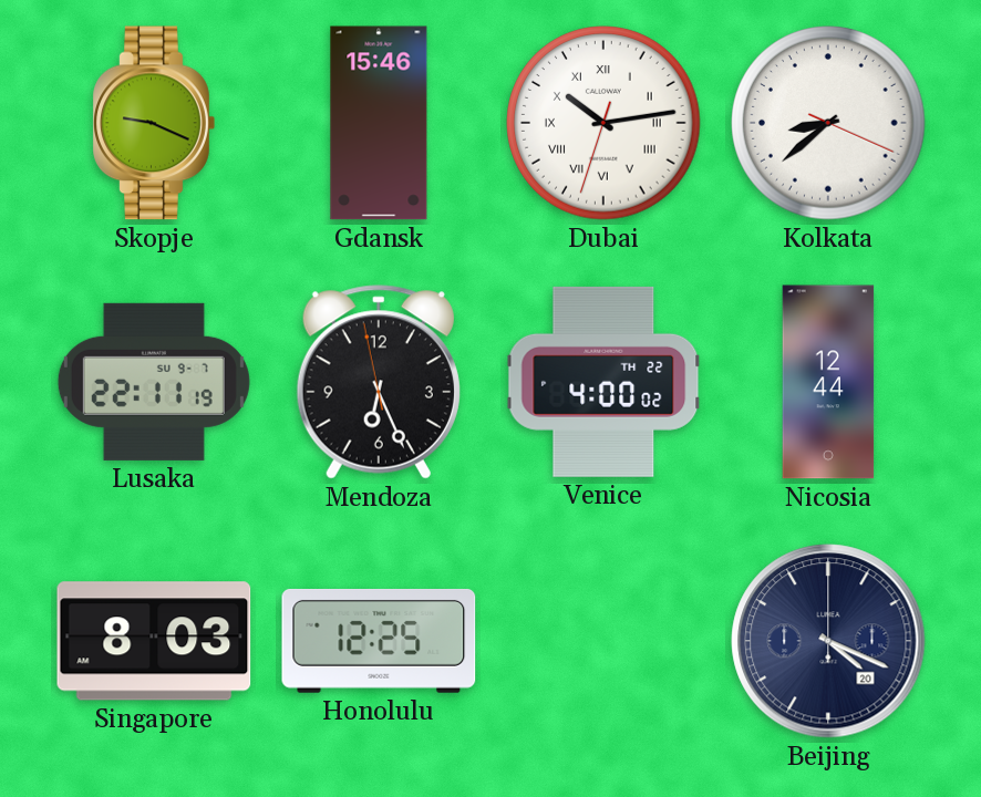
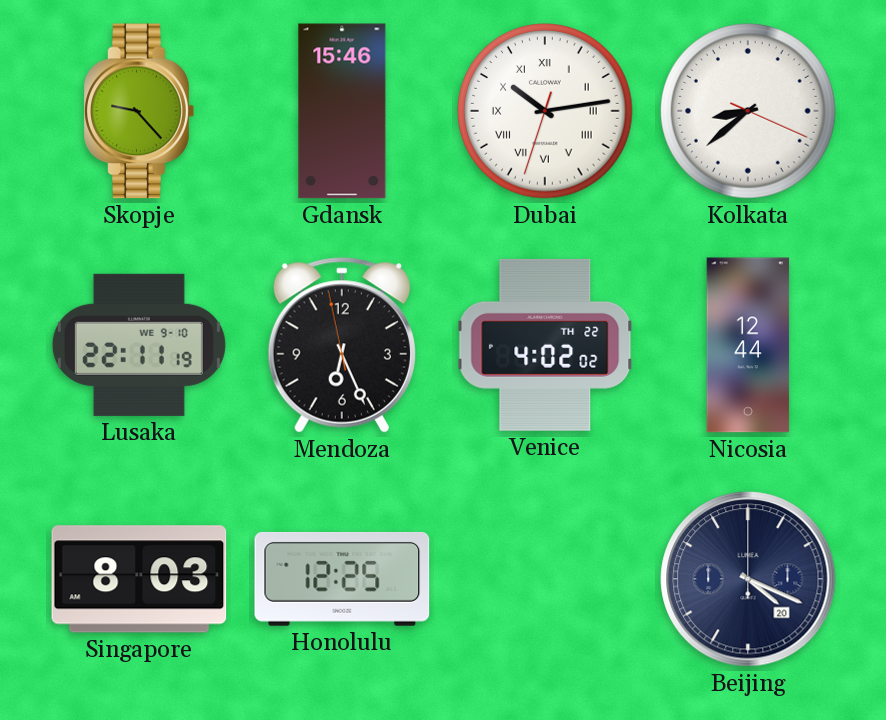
Skopje: 9:19 -> 9:23 (139, 111)
Lusaka date: SU 9-7 -> WE 9-10 (139, 345)
Venice: 4:00 -> 4:02 (545, 345)
